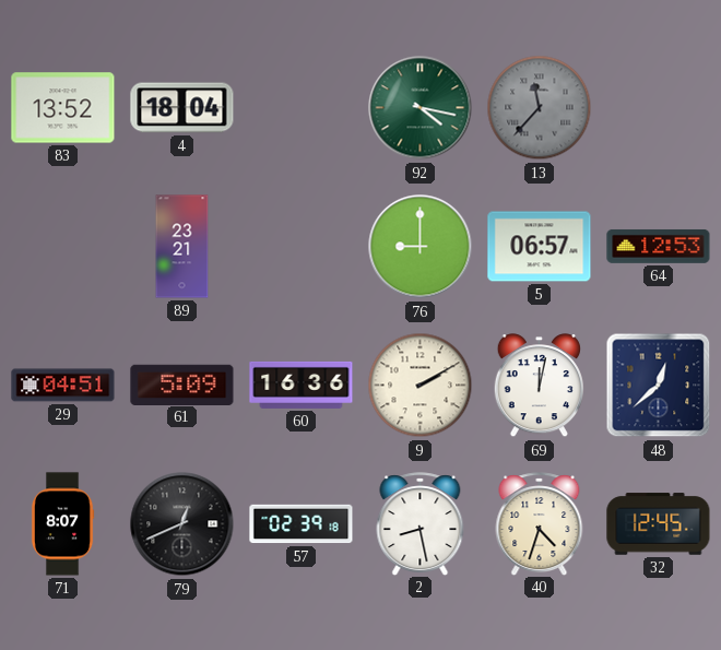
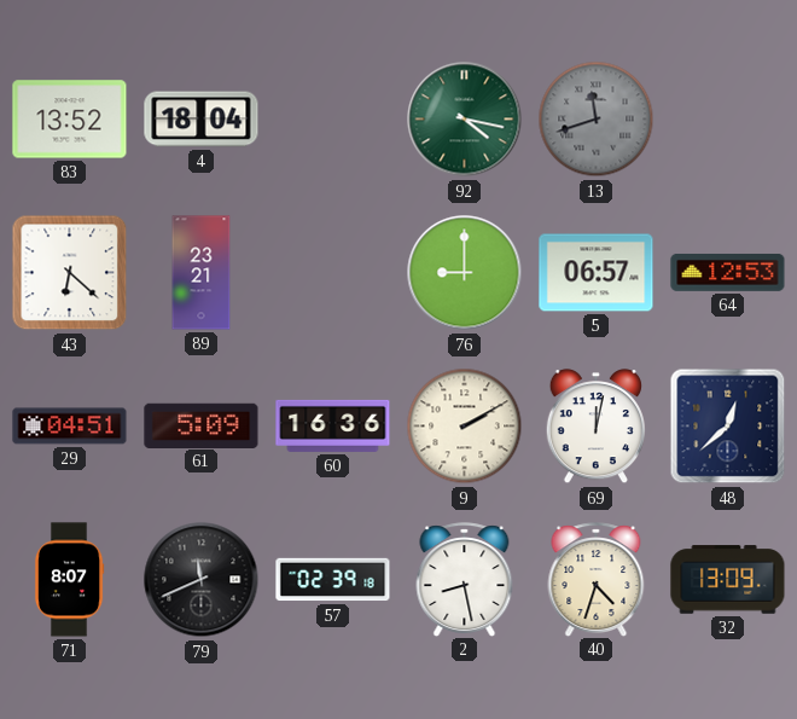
13: 11:37 -> 11:42 (597, 120)
43: none -> 6:22 (70, 273)
79: 12:41 -> 11:41 (202, 580)
32: 12:45 -> 13:09 (728, 580)
